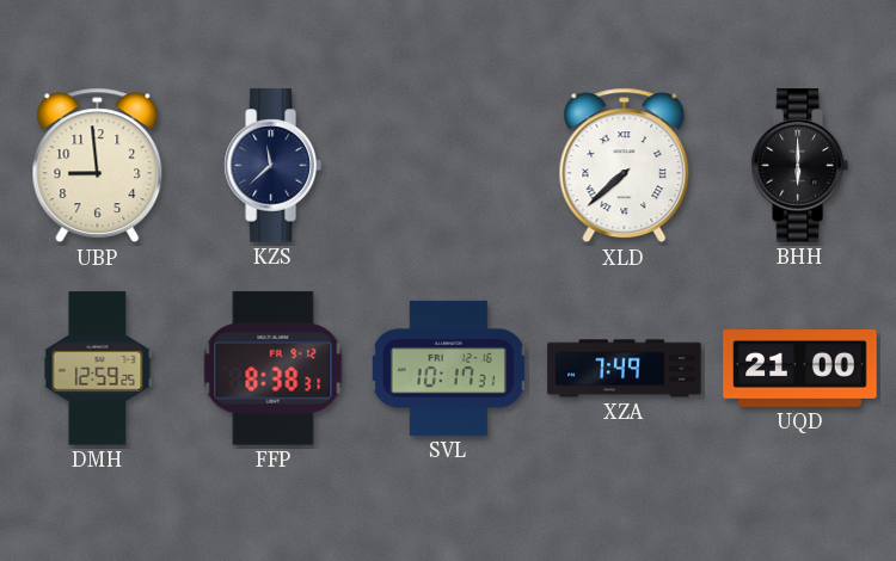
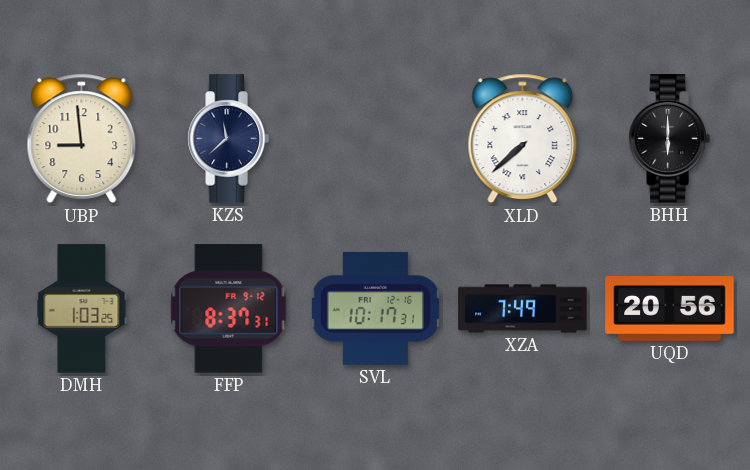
DMH: 12:59 -> 1:03 (82, 309)
FFP: 8:38 -> 8:37 (229, 309)
UQD: 21:00 -> 20:56 (670, 309)
